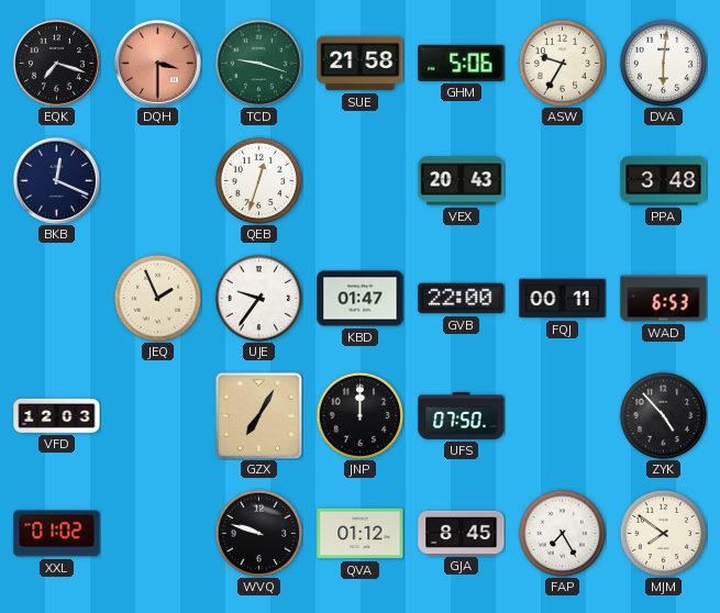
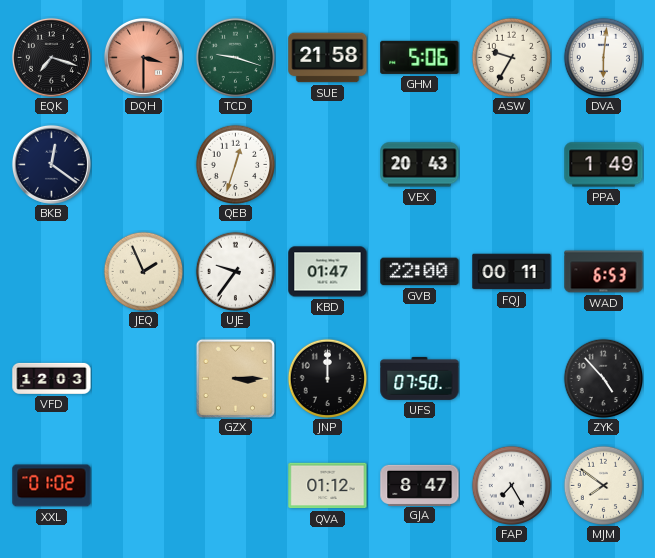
BKB: 12:19 -> 12:21 (51, 164)
PPA: 3:48 -> 1:49 (604, 165)
GZX: 7:05 -> 3:15 (235, 378)
WVQ: 9:48 -> none (258, 533)
GJA: 8:45 -> 8:47 (420, 485)
